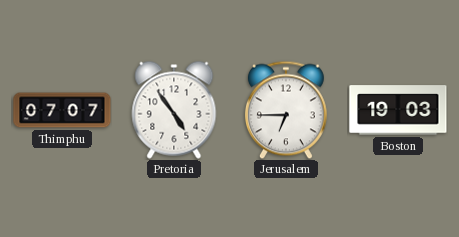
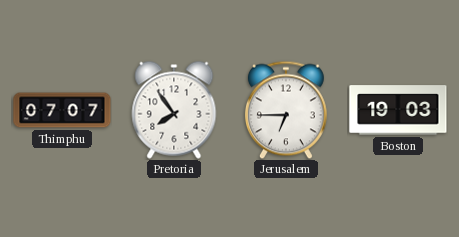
Pretoria: 4:54 -> 7:54 (174, 110)
